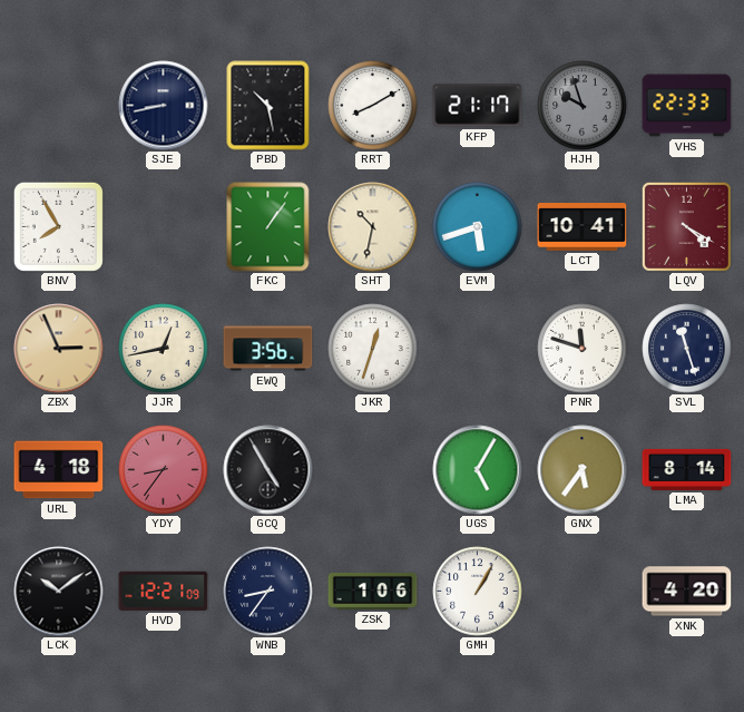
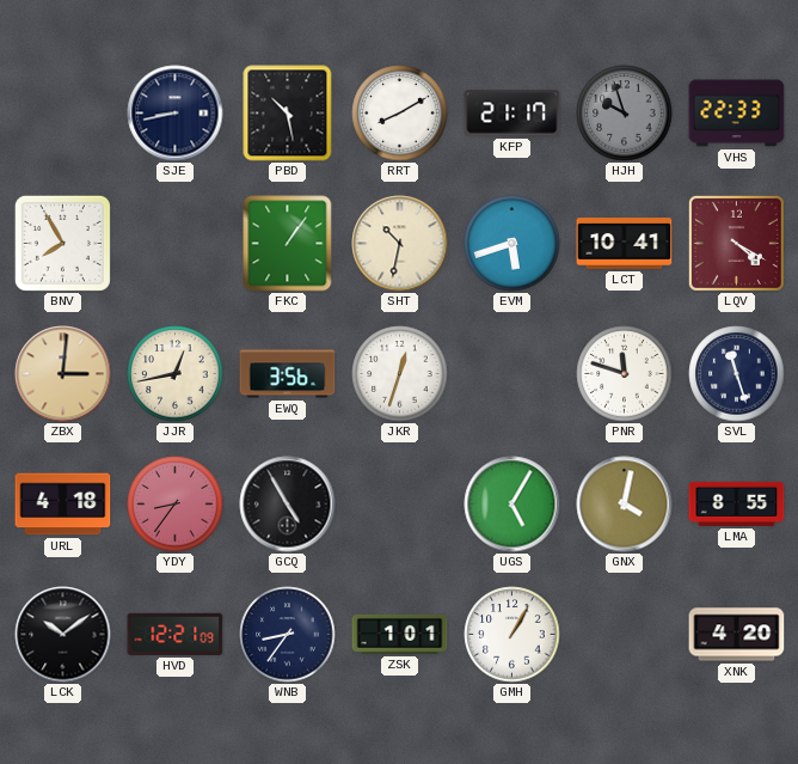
ZBX: 2:56 -> 3:01 (63, 374)
GNX: 5:36 -> 4:02 (625, 505)
LMA: 8:14 -> 8:55 (737, 503)
ZSK: 1:06 -> 1:01 (400, 634)
